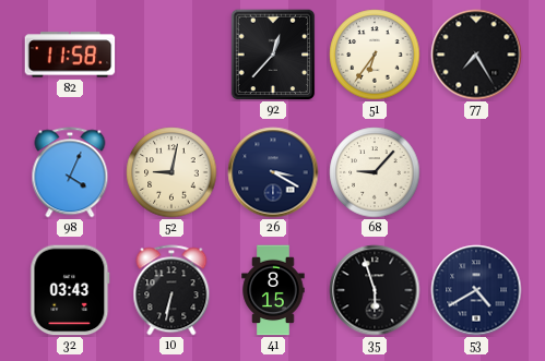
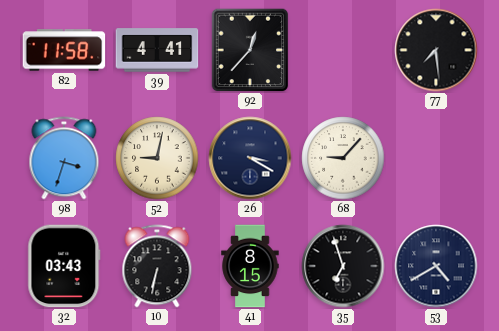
39: none -> 4:41 (157, 50)
51: 6:36 -> none (375, 55)
77: 7:25 -> 7:29 (436, 50)
98: 4:04 -> 3:33 (64, 158)
35: 5:57 -> 6:57 (343, 266)
